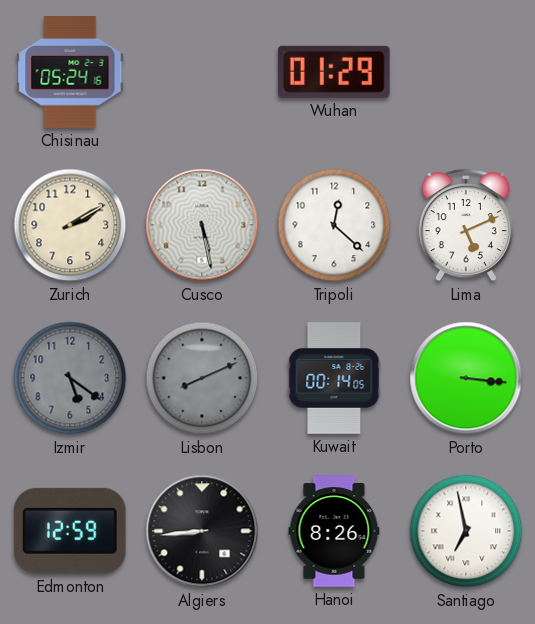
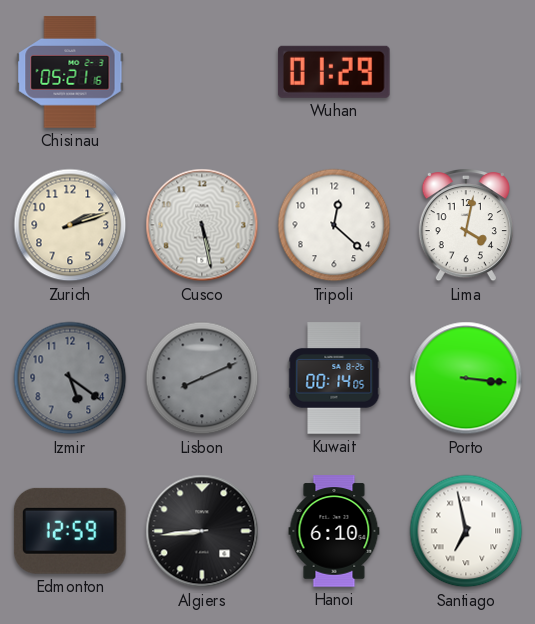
Chisinau: 05:24 -> 05:21 (70, 72)
Zurich: 2:10 -> 2:12 (70, 225)
Lima: 5:11 -> 4:02 (466, 226)
Hanoi: 8:26 -> 6:10 (334, 531)
